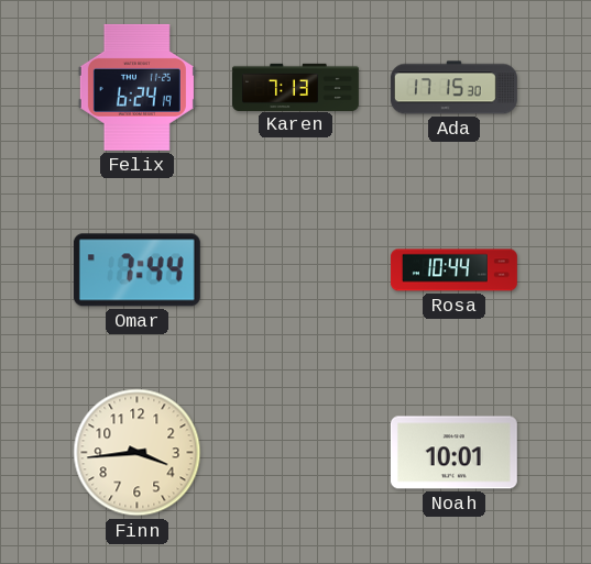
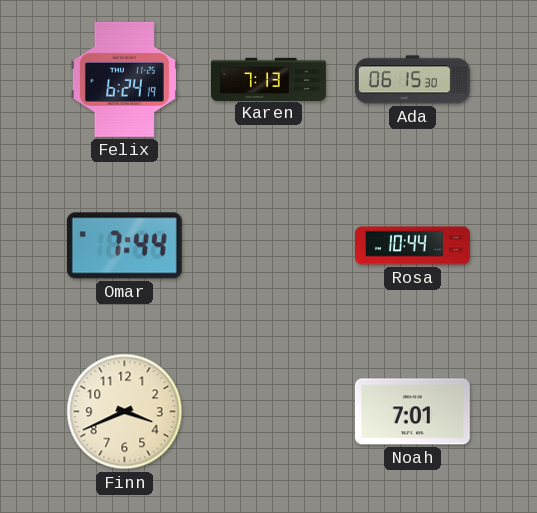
Ada: 17:15 -> 06:15 (412, 80)
Finn: 3:44 -> 3:41 (125, 412)
Noah: 10:01 -> 7:01 (412, 412)
